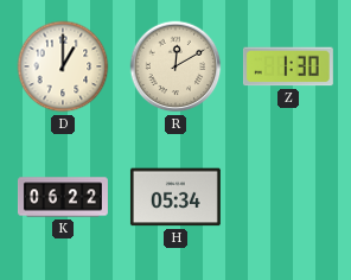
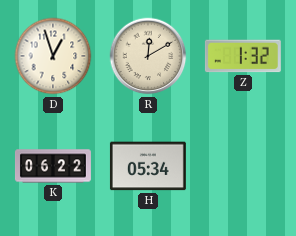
D: 1:00 -> 12:57 (53, 56)
Z: 1:30 -> 1:32 (243, 56)
